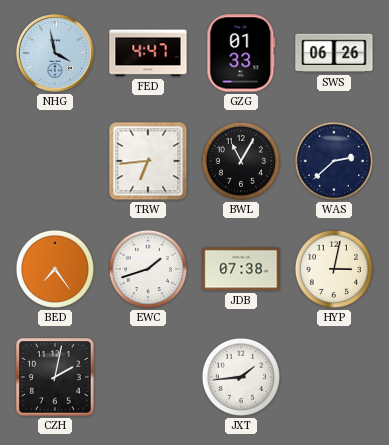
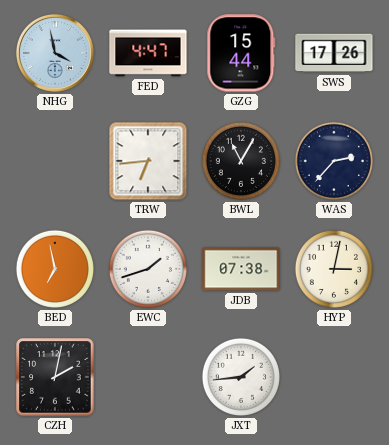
GZG: 01:33 -> 15:44 (241, 53)
SWS: 06:26 -> 17:26 (334, 53)
WAS: 2:38 -> 2:37 (334, 161)
BED: 7:24 -> 6:58 (55, 269)
